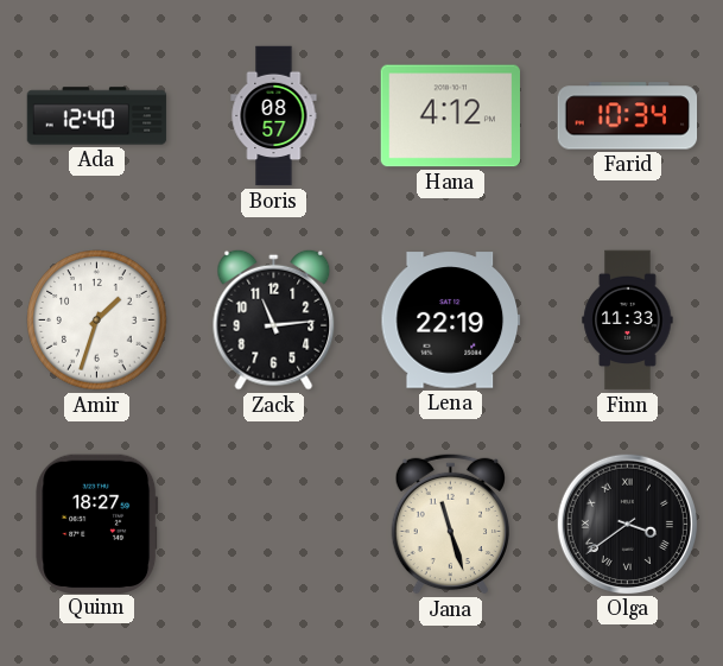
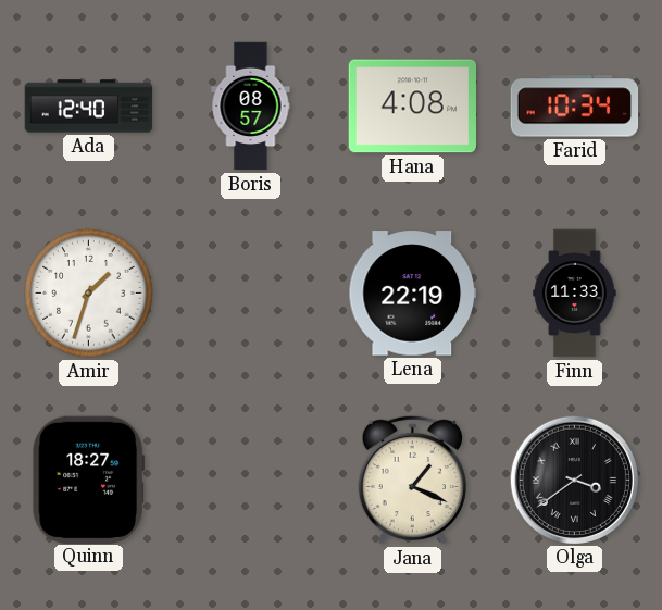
Hana: 4:12 -> 4:08 (413, 107)
Zack: 11:14 -> none (274, 319)
Jana: 11:27 -> 1:19 (412, 480)
